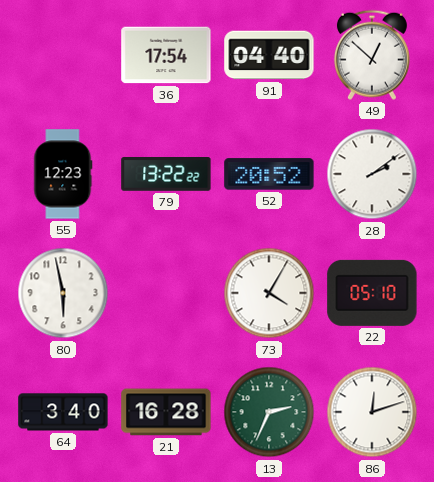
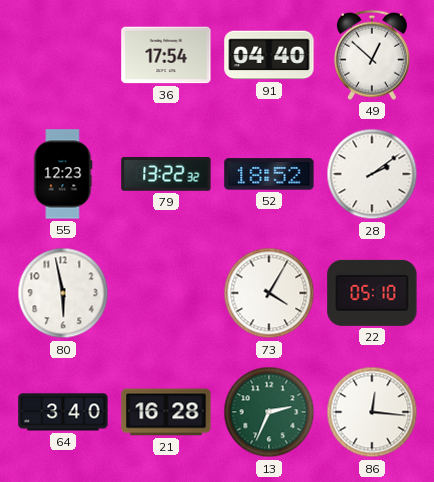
79: 13:22:22 -> 13:22:32 (166, 175)
52: 20:52 -> 18:52 (269, 174)
86: 12:12 -> 12:16 (372, 412)
